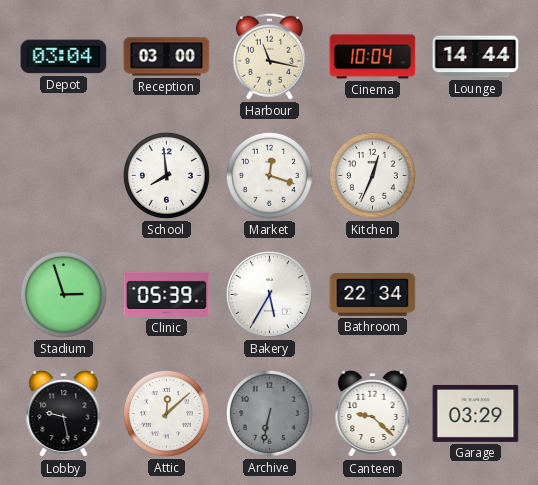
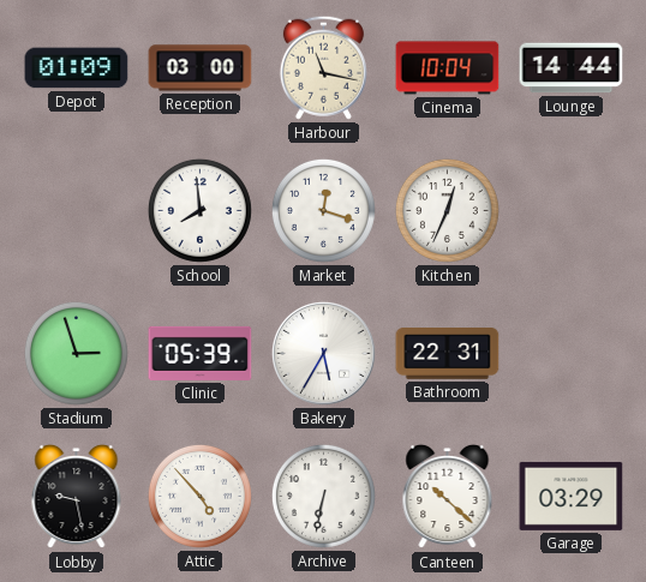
Depot: 03:04 -> 01:09 (77, 68)
Bathroom: 22:34 -> 22:31 (448, 354)
Attic: 12:08 -> 4:53 (199, 496)
Archive dial: grey -> white (323, 496)
Canteen: 9:22 -> 10:22 (448, 497)
